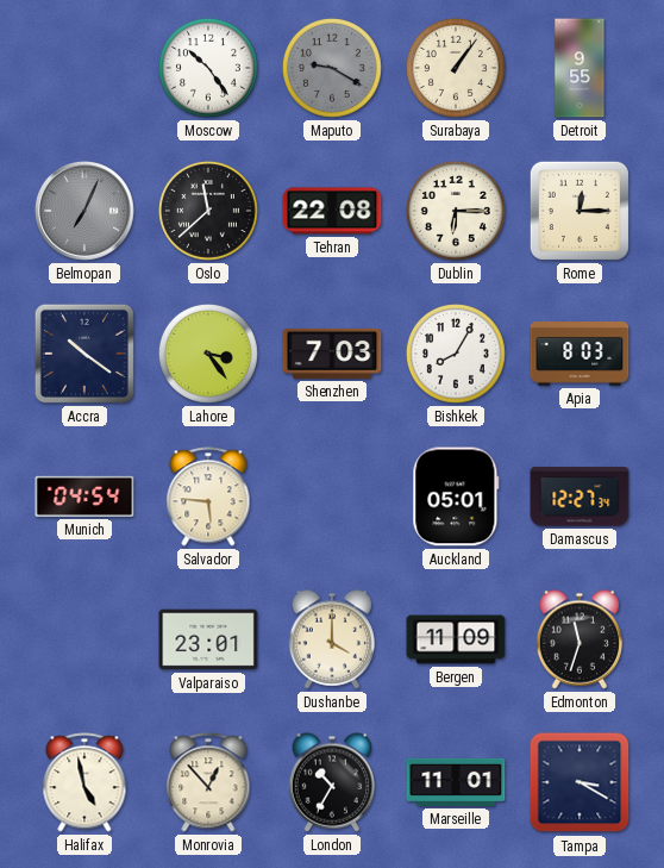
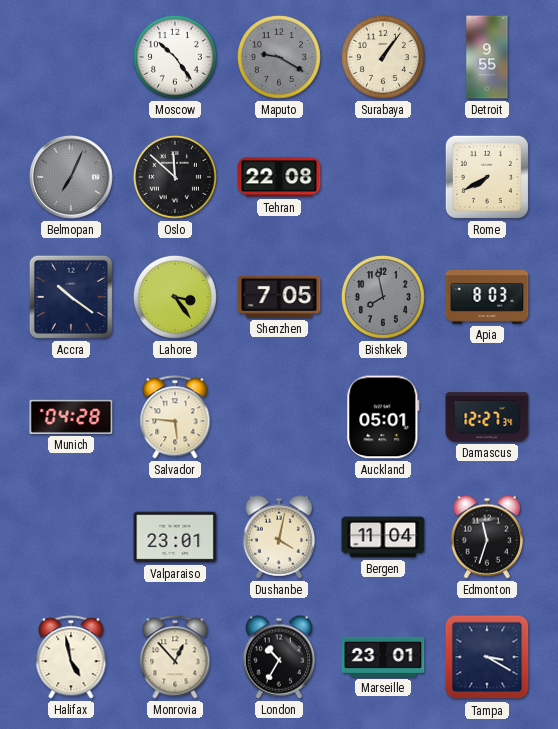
Oslo: 11:38 -> 11:52 (175, 177)
Dublin: 6:15 -> none (456, 211)
Rome: 12:15 -> 7:40 (487, 177)
Shenzhen: 7:03 -> 7:05 (279, 297)
Bishkek: 8:05 -> 7:58 (383, 297)
Bishkek dial: white -> grey (383, 297)
Munich: 04:54 -> 04:28 (71, 417)
Dushanbe: 4:00 -> 4:02 (279, 537)
Bergen: 11:09 -> 11:04 (383, 537)
Marseille: 11:01 -> 23:01 (383, 657)
